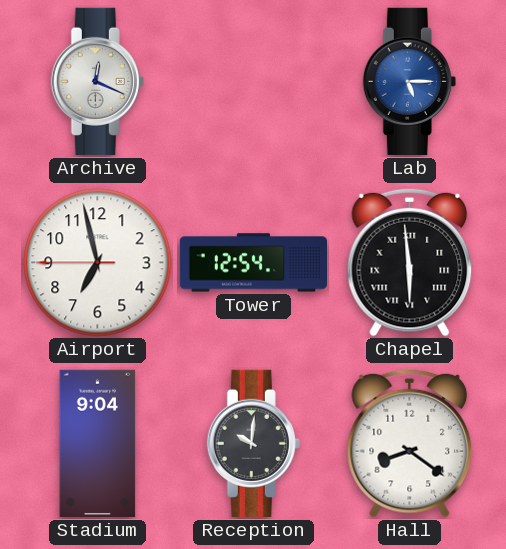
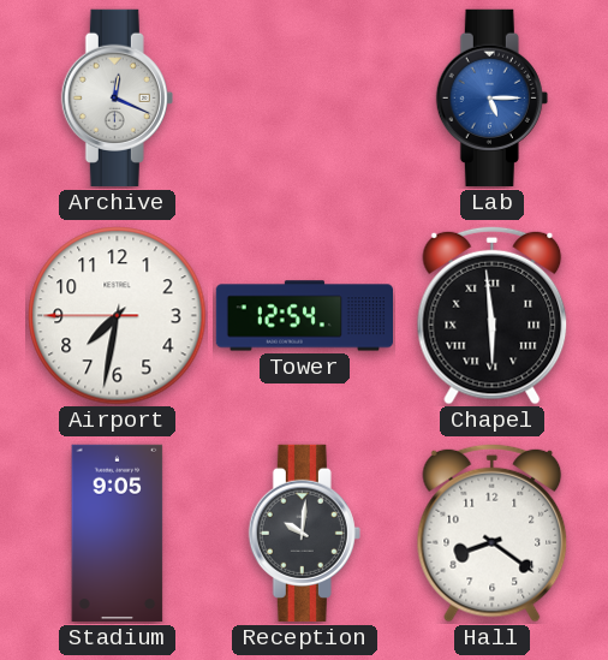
Airport: 6:57 -> 7:31 (118, 316)
Stadium: 9:04 -> 9:05 (118, 533)
